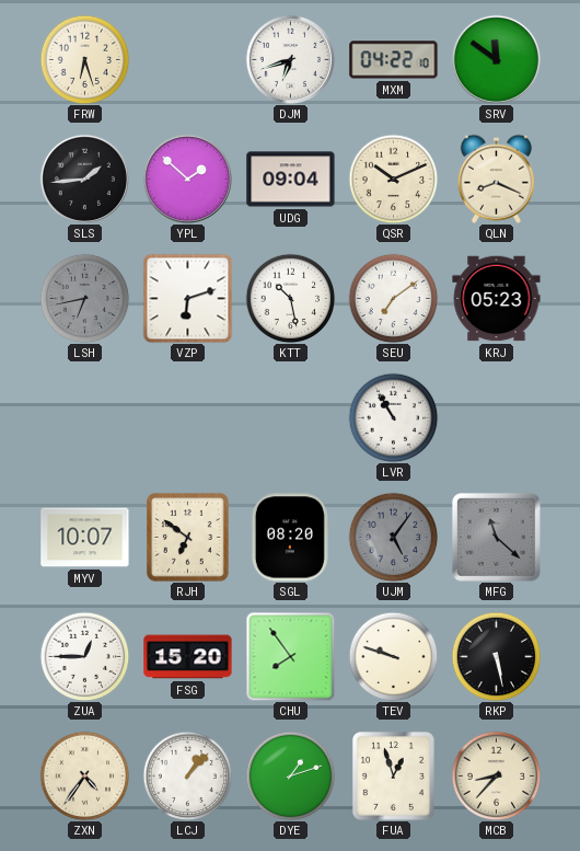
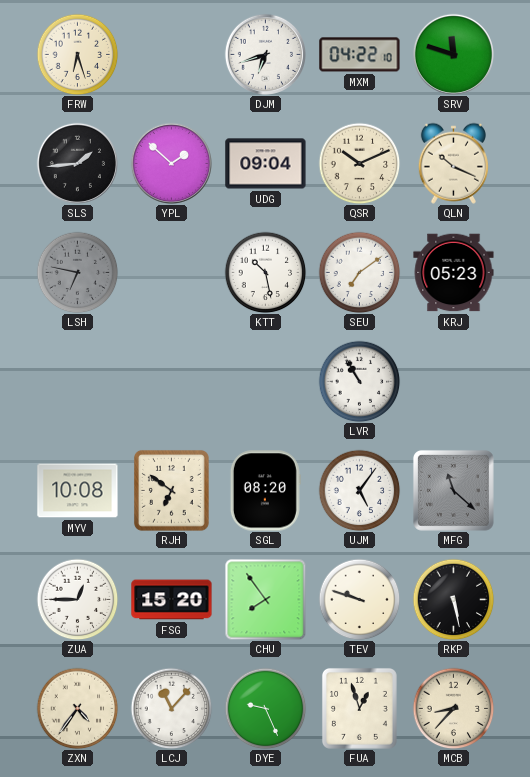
SRV: 11:51 -> 11:48 (453, 54)
QLN: 8:19 -> 10:19 (453, 163)
LSH: 6:43 -> 6:47 (77, 272)
VZP: 6:12 -> none (187, 298)
MYV: 10:07 -> 10:08 (78, 491)
UJM dial: grey -> white (359, 490)
LCJ: 1:07 -> 11:07 (171, 708)
DYE: 1:12 -> 9:26 (265, 708)
